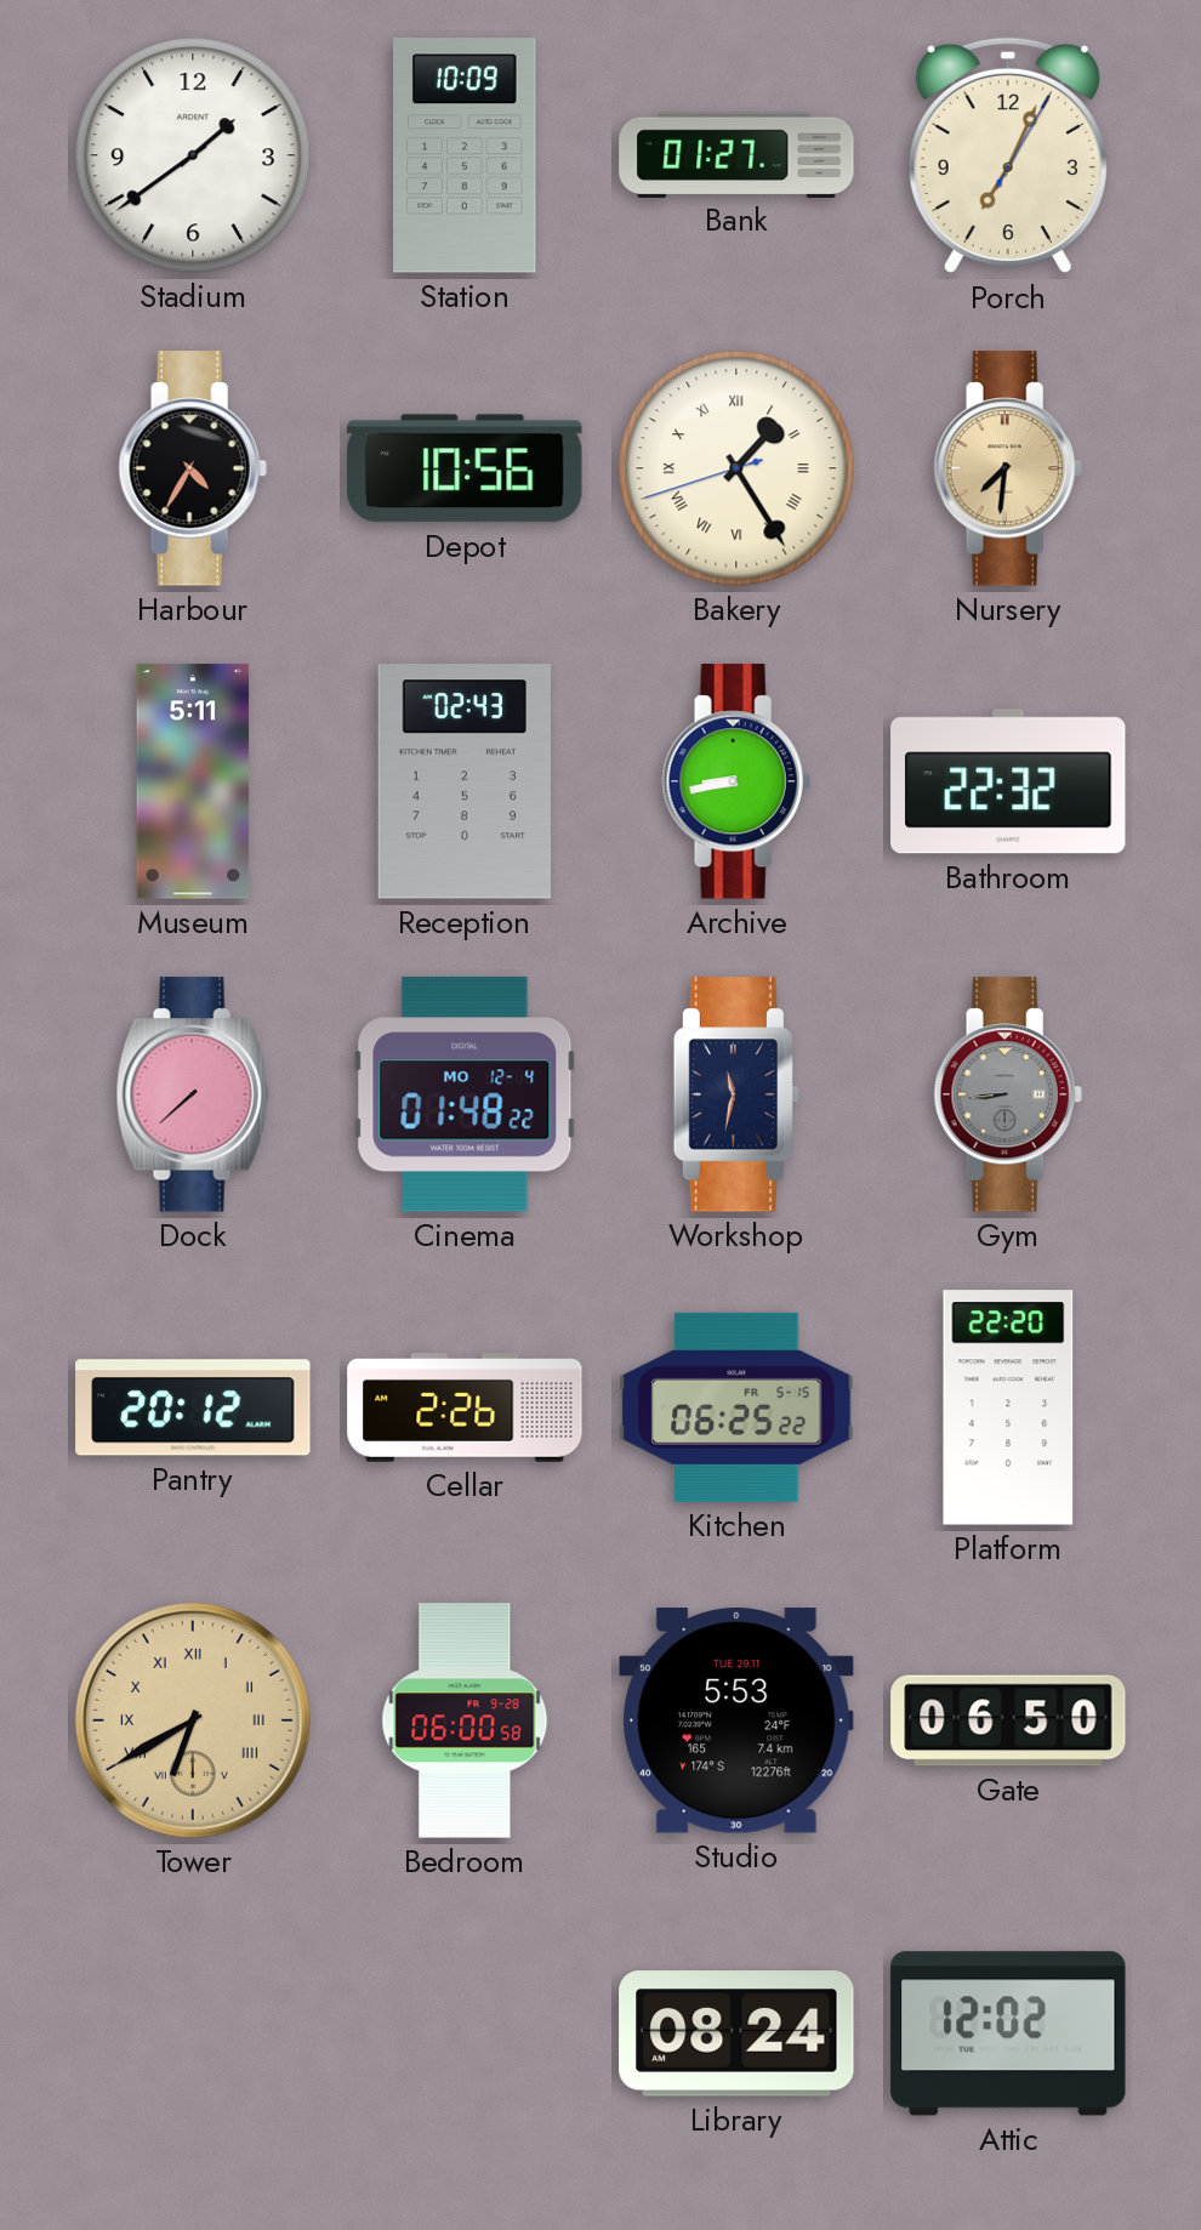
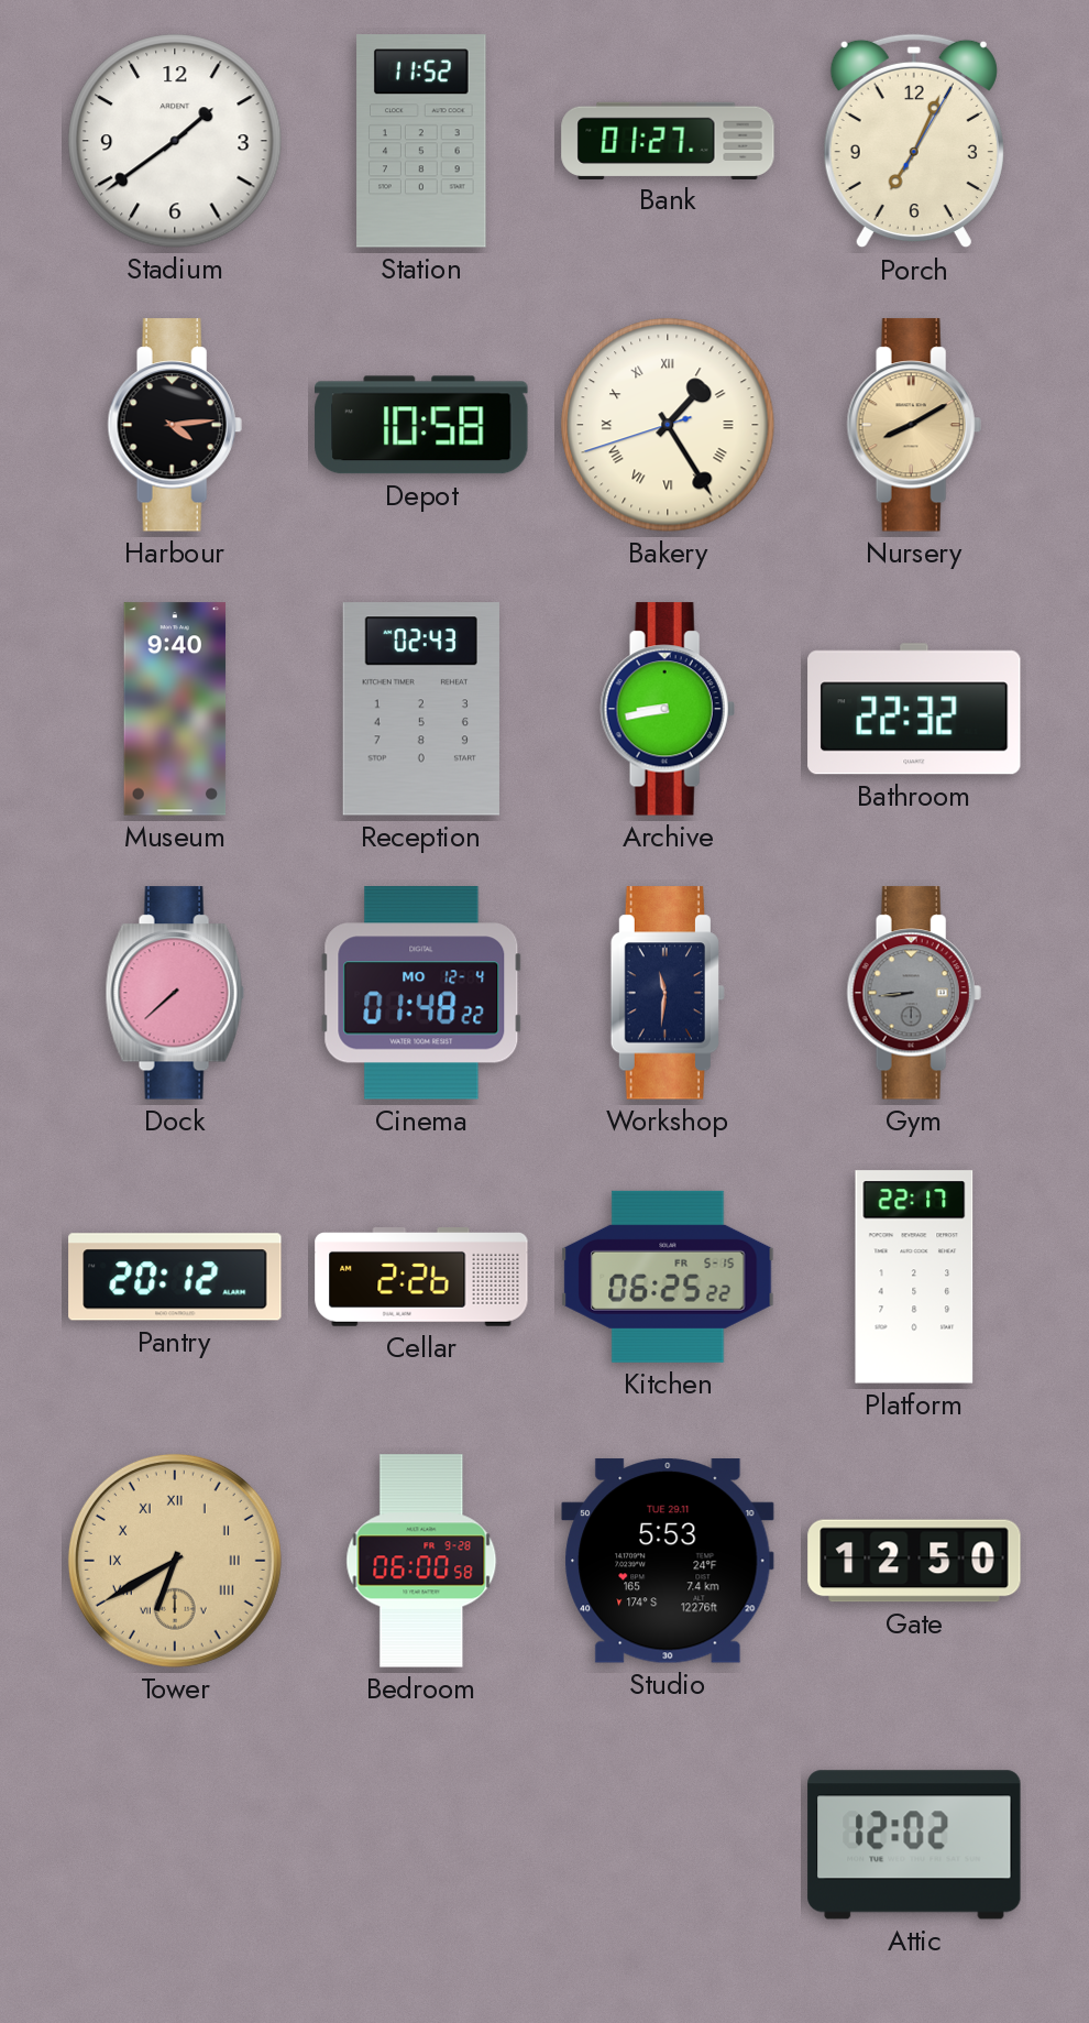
Station: 10:09 -> 11:52 (421, 141)
Harbour: 4:35 -> 4:14 (175, 425)
Depot: 10:56 -> 10:58 (421, 425)
Nursery: 7:31 -> 8:10 (914, 425)
Museum: 5:11 -> 9:40 (175, 709)
Workshop: 11:32 -> 11:31 (668, 993)
Platform: 22:20 -> 22:17 (914, 1277)
Gate: 06:50 -> 12:50 (914, 1561)
Library: 08:24 -> none (736, 2033)
